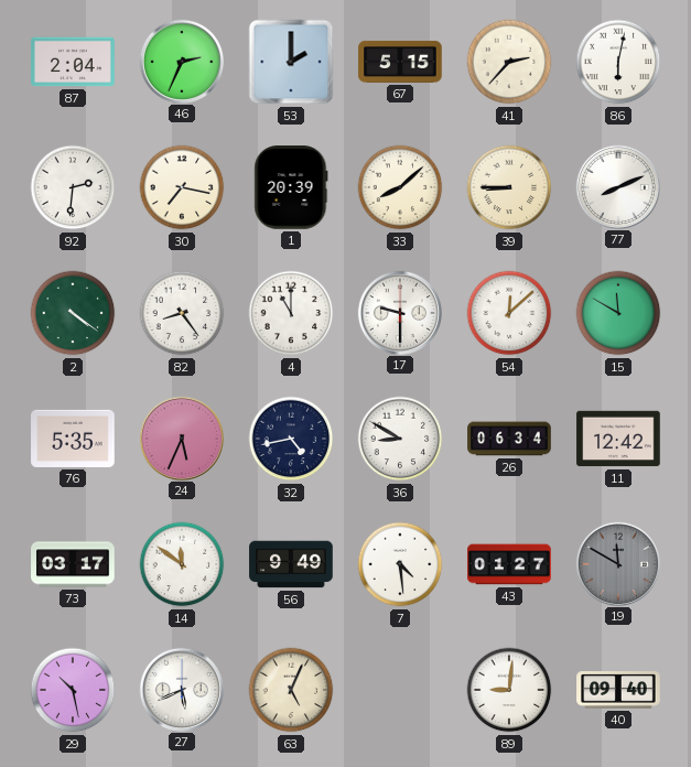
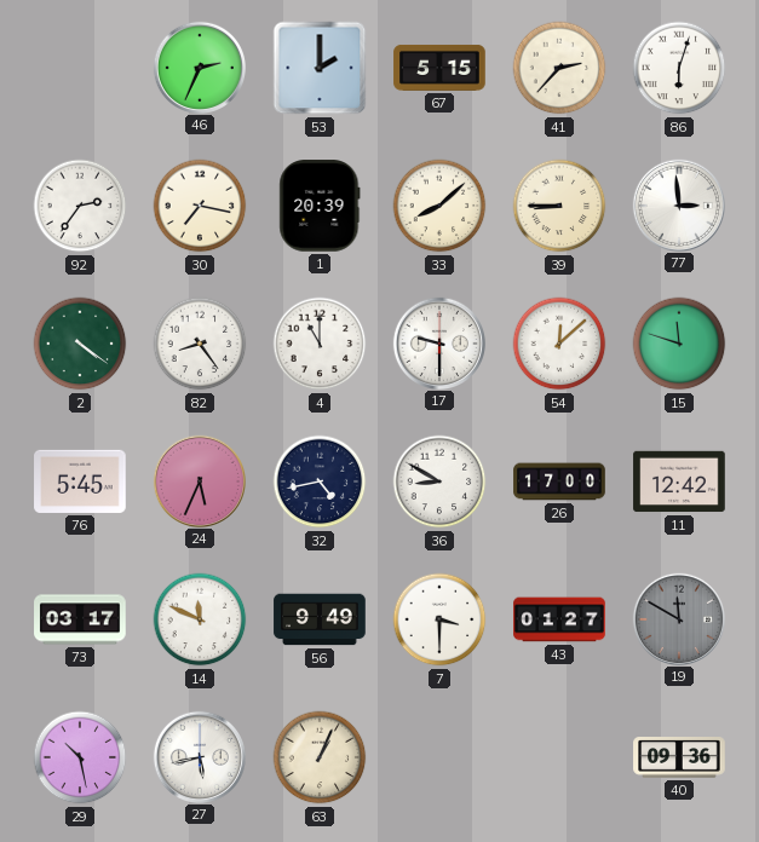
87: 2:04 -> none (73, 62)
86: 6:02 -> 6:03 (679, 68)
92: 2:31 -> 2:36 (80, 206)
77: 8:11 -> 2:59 (678, 204)
15: 11:50 -> 11:48 (679, 344)
76: 5:35 -> 5:45 (80, 481)
26: 06:34 -> 17:00 (559, 481)
14: 11:51 -> 11:49 (200, 619)
7: 4:29 -> 3:30 (439, 619)
27: 5:41 -> 5:43 (199, 756)
63: 5:04 -> 1:04 (320, 757)
89: 9:01 -> none (509, 690)
40: 09:40 -> 09:36 (679, 757)
